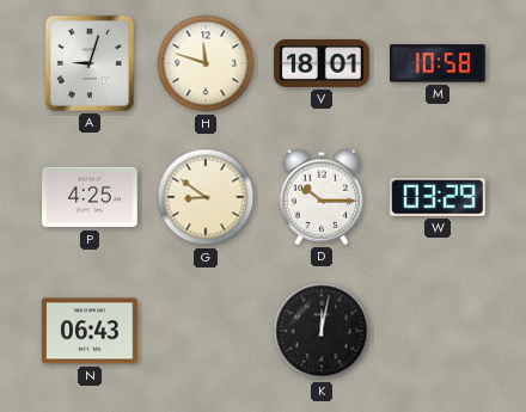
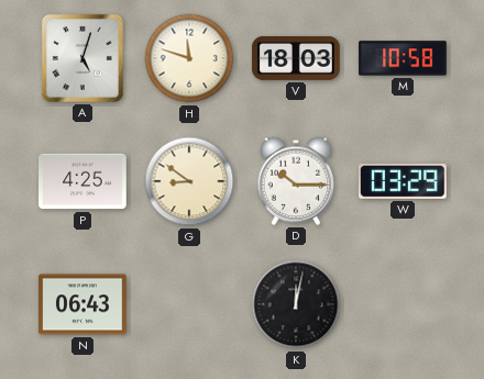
A: 9:03 -> 5:03 (82, 58)
V: 18:01 -> 18:03 (296, 58)
